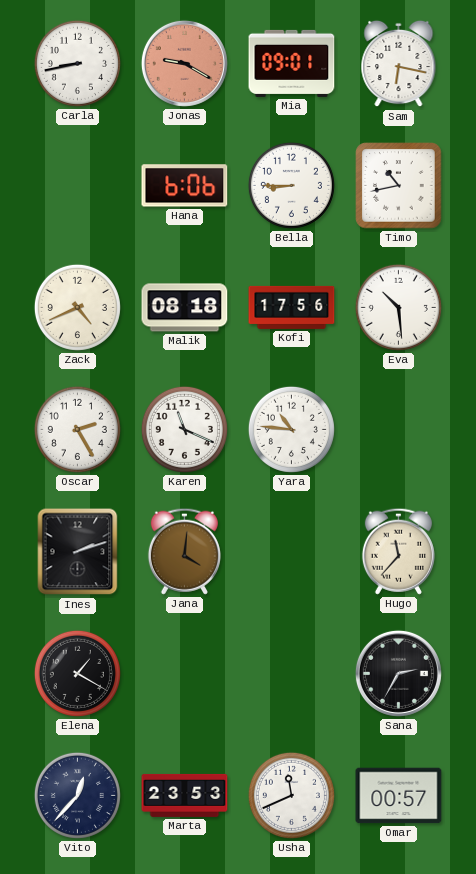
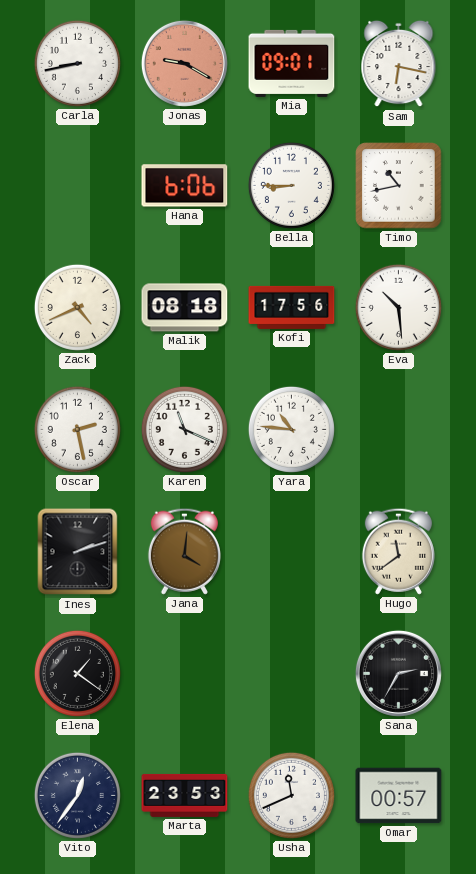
Oscar: 2:25 -> 2:28 (77, 429)
Hugo: 11:37 -> 11:39 (398, 551)
Elena: 1:20 -> 1:21 (77, 673)
Vito: 12:37 -> 12:36 (77, 795)
